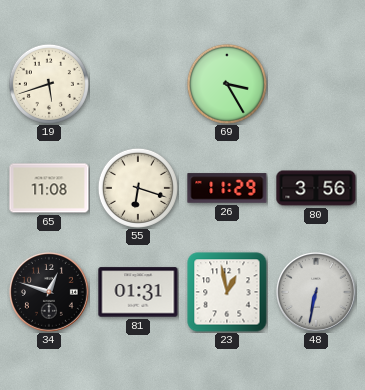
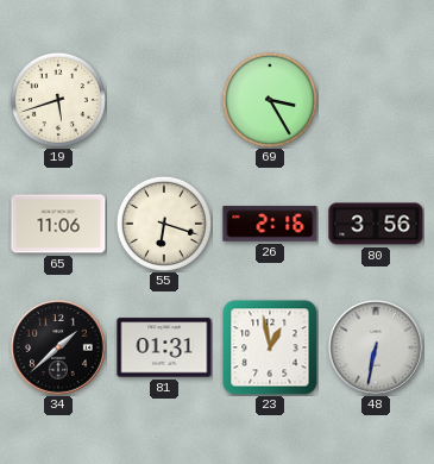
65: 11:08 -> 11:06 (58, 224)
26: 11:29 -> 2:16 (270, 224)
34: 12:48 -> 1:38 (58, 347)
